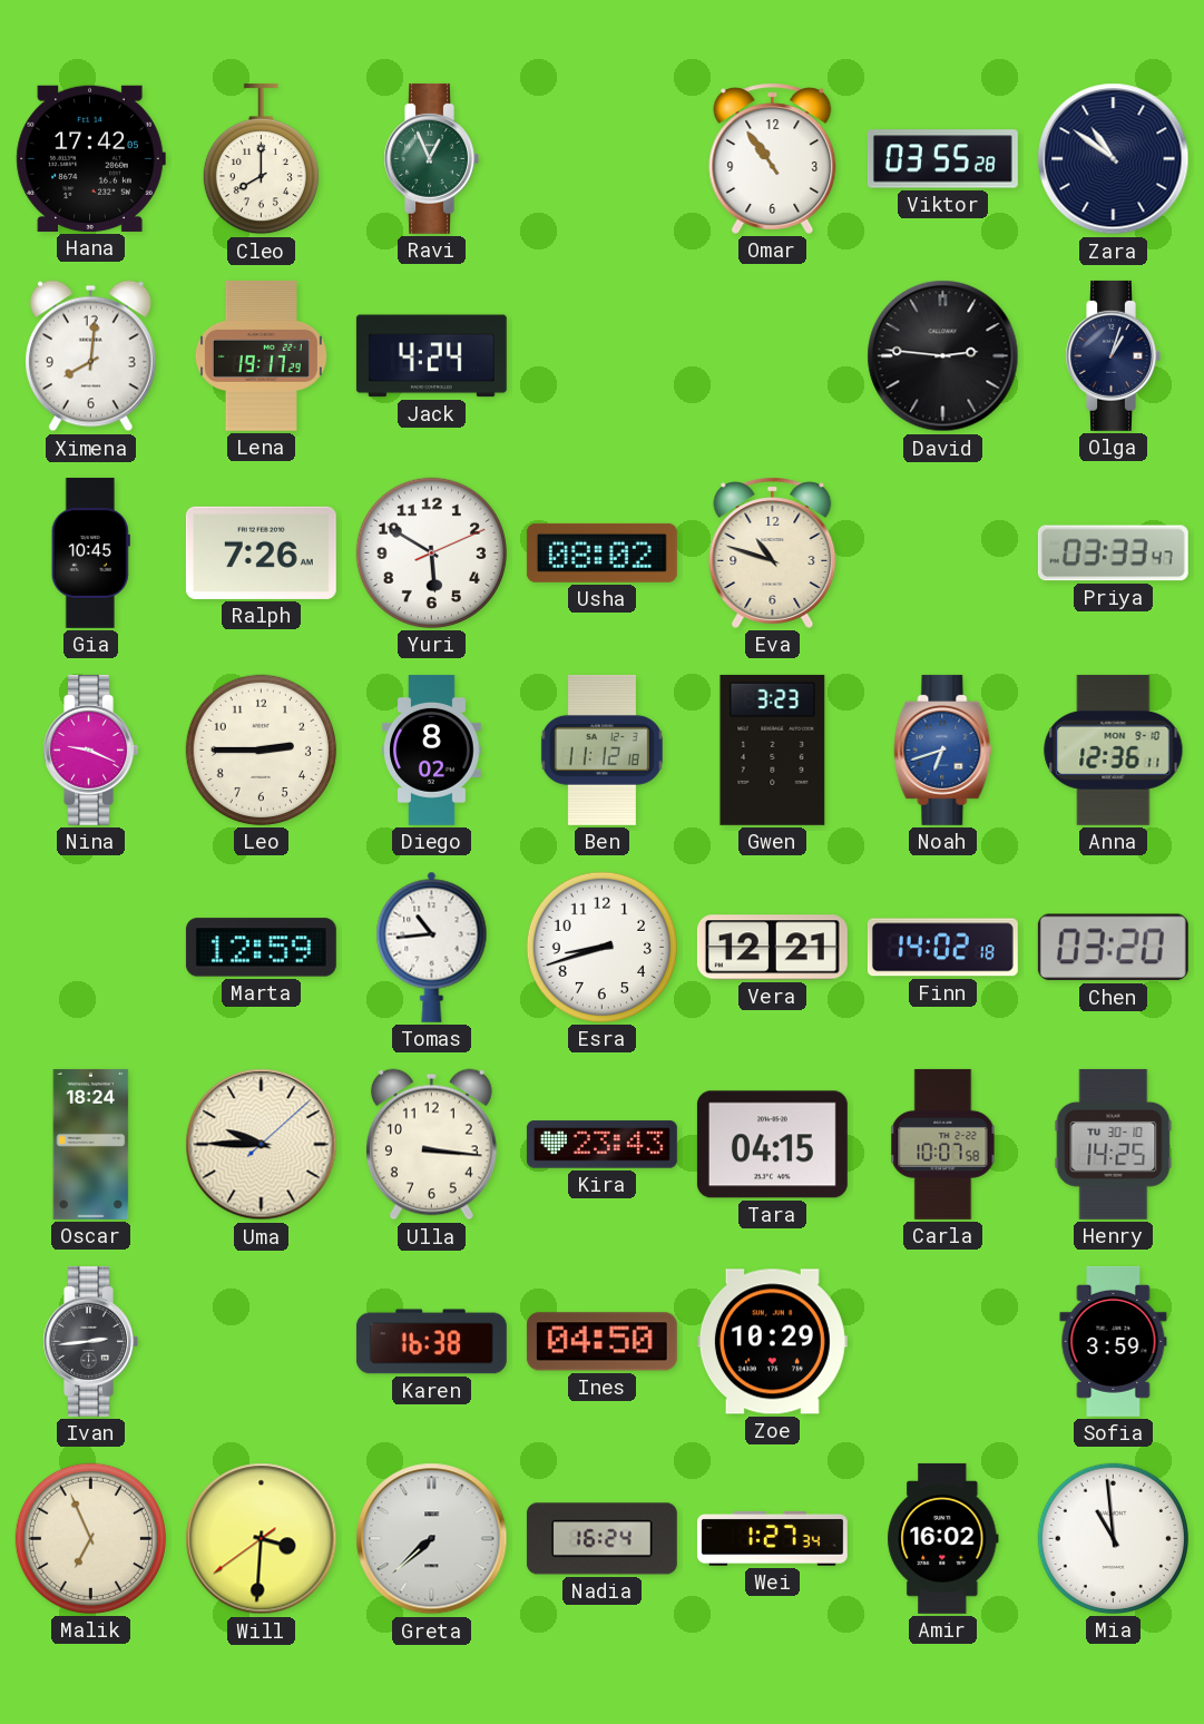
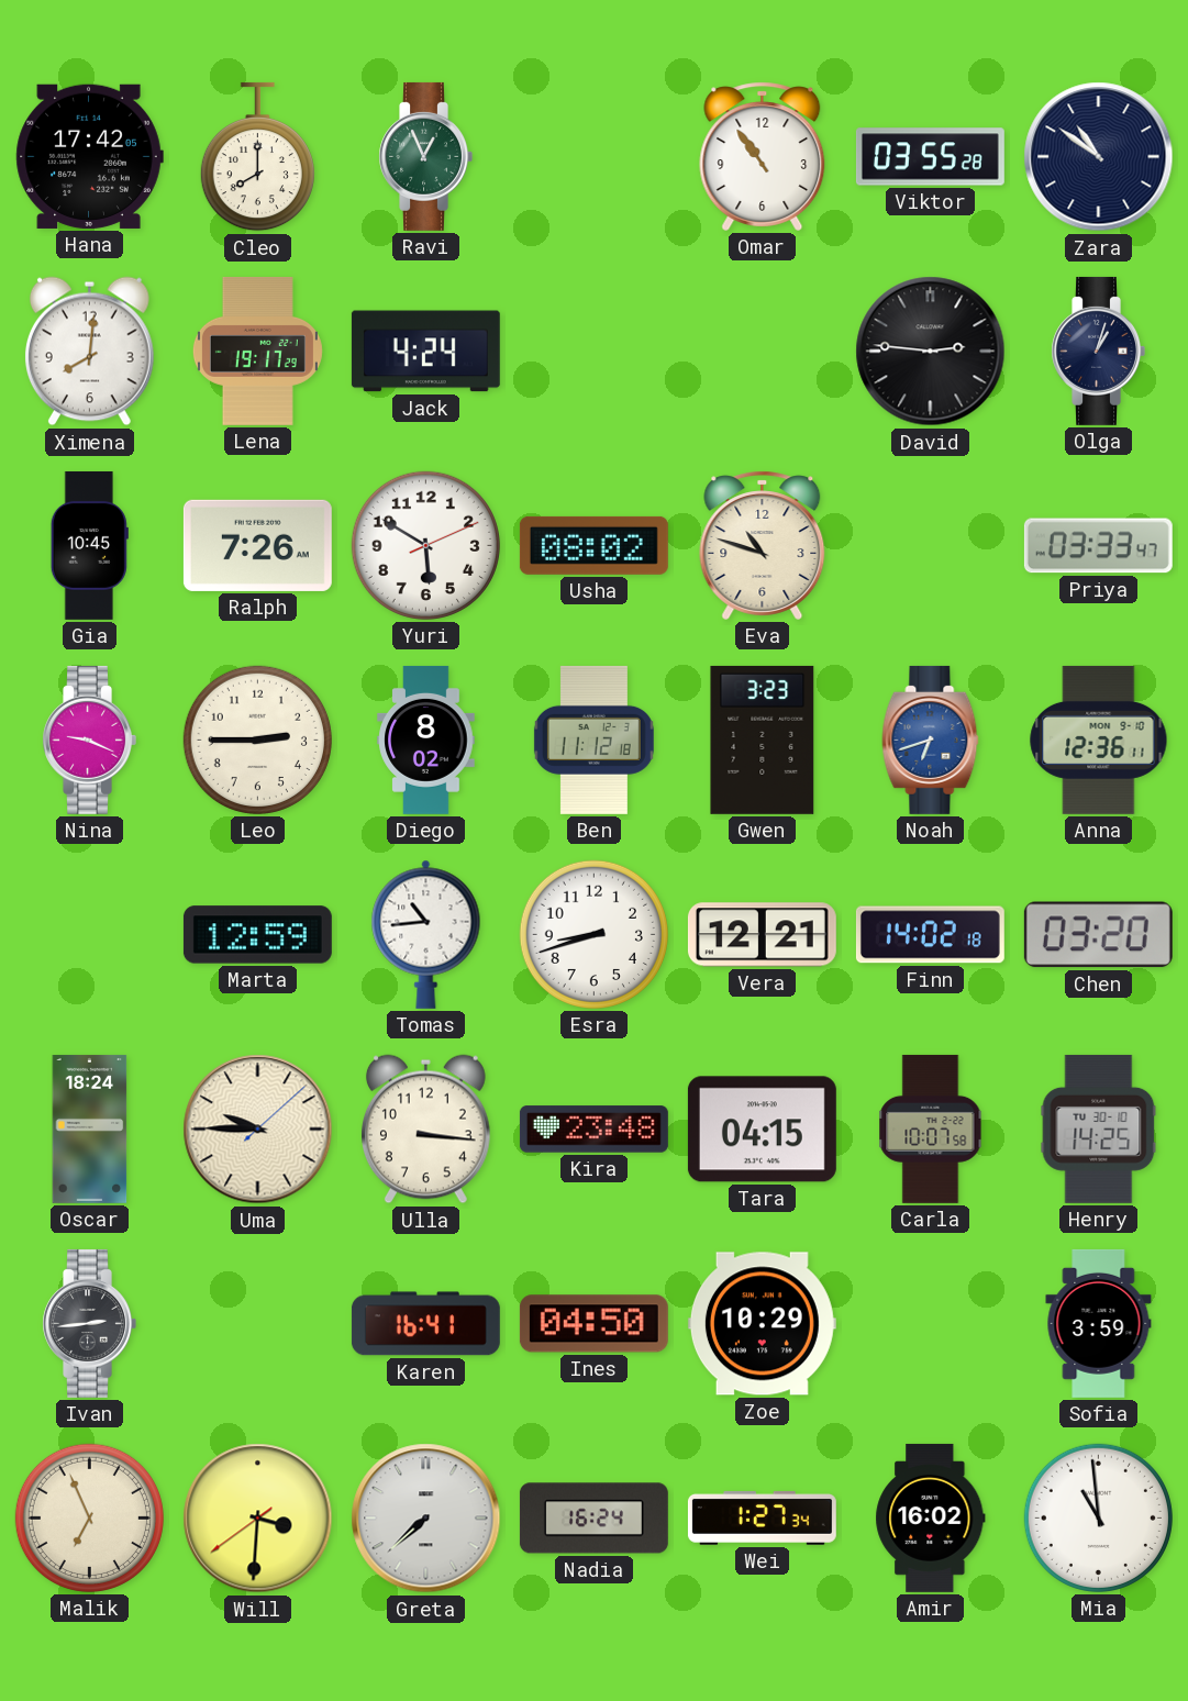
Kira: 23:43 -> 23:48 (593, 1130)
Karen: 16:38 -> 16:41 (425, 1324)
